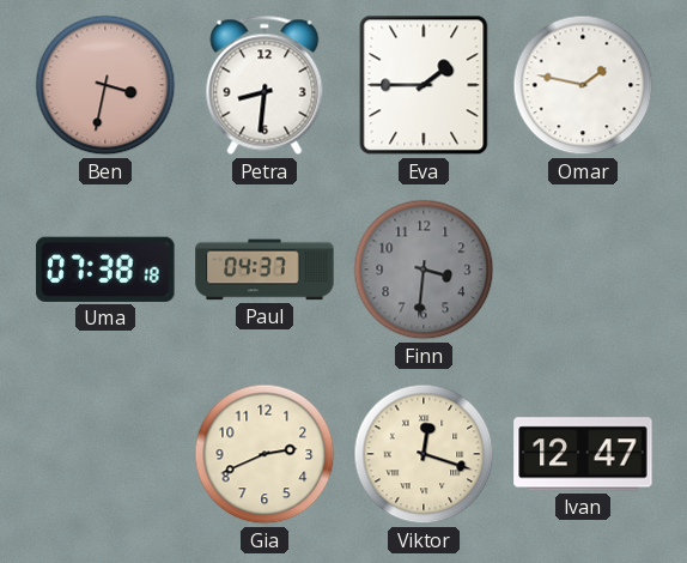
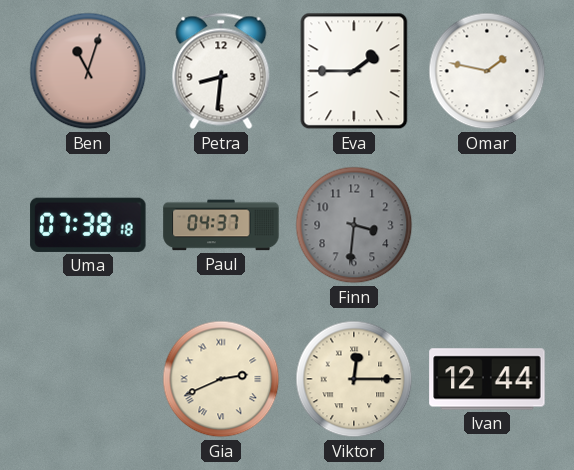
Ben: 3:32 -> 11:03 (88, 71)
Gia numerals: Arabic -> Roman (221, 379)
Viktor: 12:18 -> 12:15 (354, 379)
Ivan: 12:47 -> 12:44 (487, 379)
